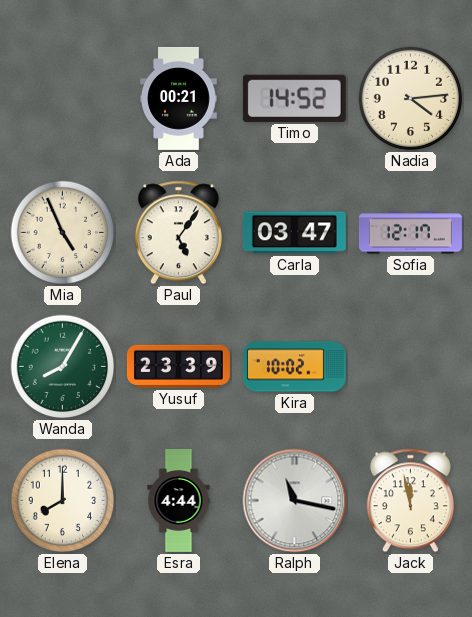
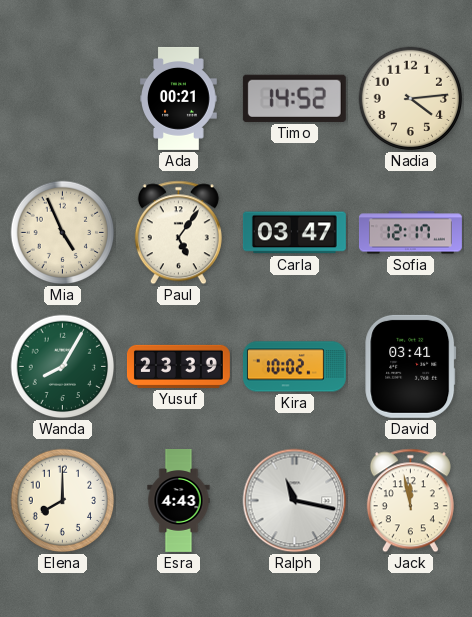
David: none -> 03:41 (411, 366)
Esra: 4:44 -> 4:43 (179, 501)
